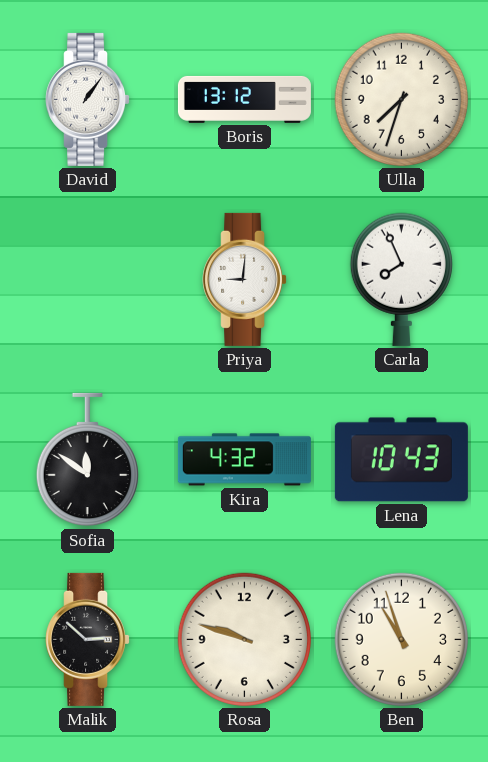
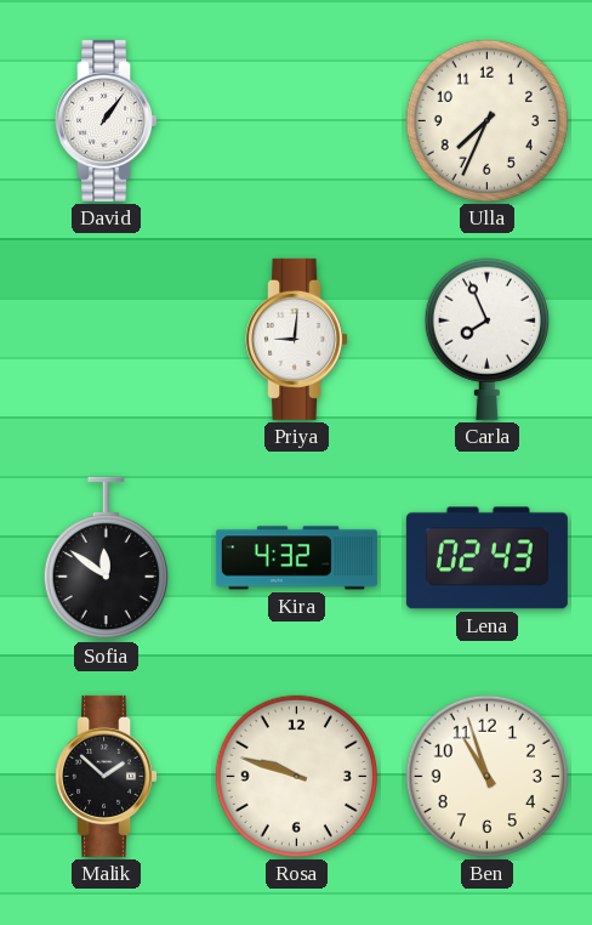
Boris: 13:12 -> none (244, 99)
Ulla: 7:33 -> 7:34 (486, 120)
Lena: 10:43 -> 02:43 (486, 558)
Malik: 2:52 -> 1:52 (107, 776)
